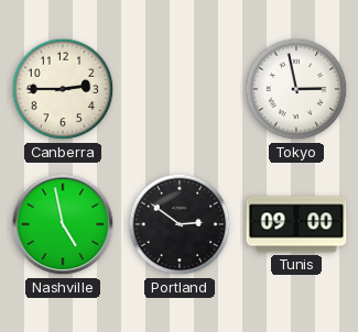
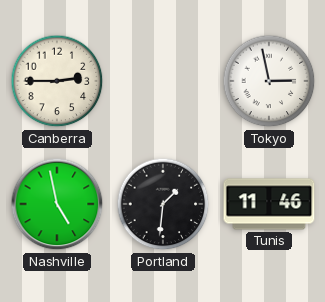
Portland: 2:51 -> 1:31 (163, 204)
Tunis: 09:00 -> 11:46 (269, 204)
